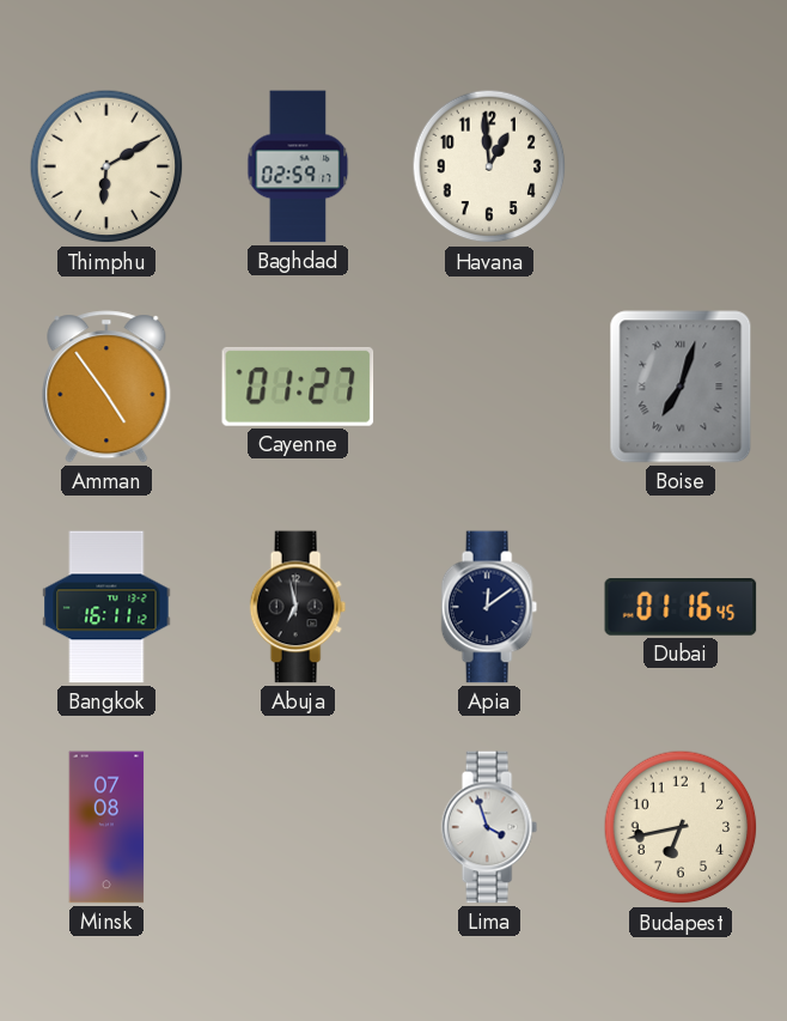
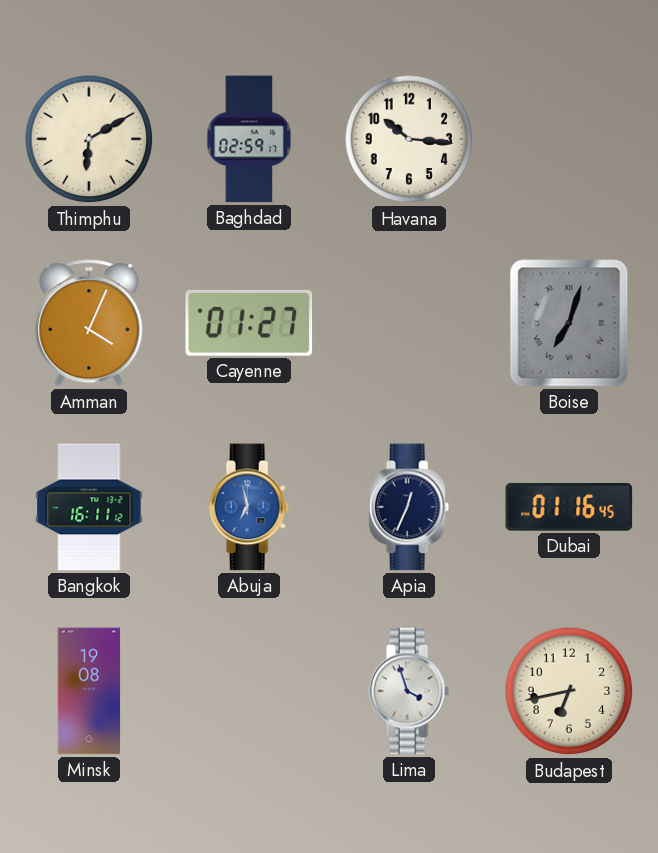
Havana: 12:59 -> 10:16 (409, 139)
Amman: 4:54 -> 4:04 (89, 323)
Abuja dial: black -> blue (249, 507)
Apia: 12:09 -> 12:34 (409, 507)
Minsk: 07:08 -> 19:08 (89, 691)
